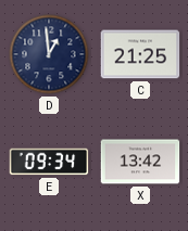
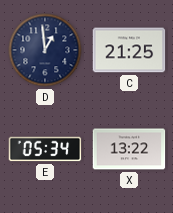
E: 09:34 -> 05:34 (45, 149)
X: 13:42 -> 13:22 (129, 149)
